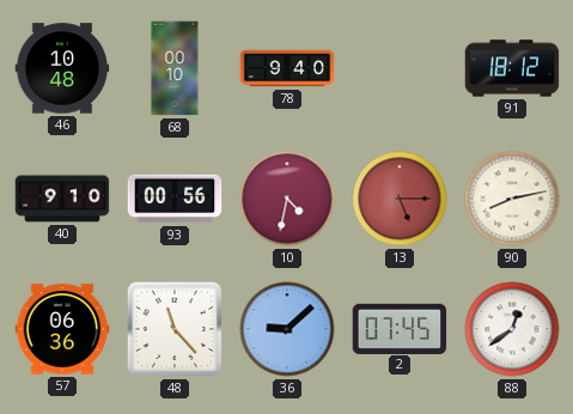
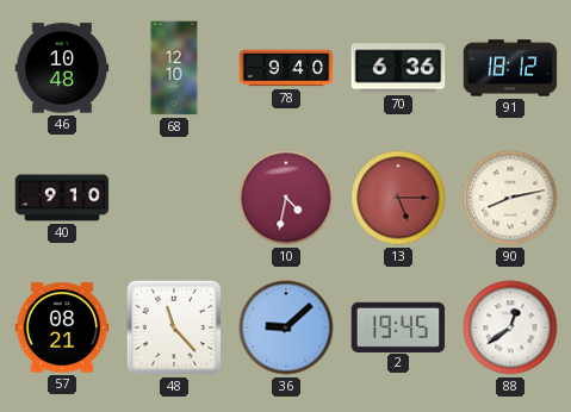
68: 00:10 -> 12:10 (174, 68)
70: none -> 6:36 (398, 68)
93: 00:56 -> none (175, 199)
57: 06:36 -> 08:21 (62, 327)
2: 07:45 -> 19:45 (398, 326)
